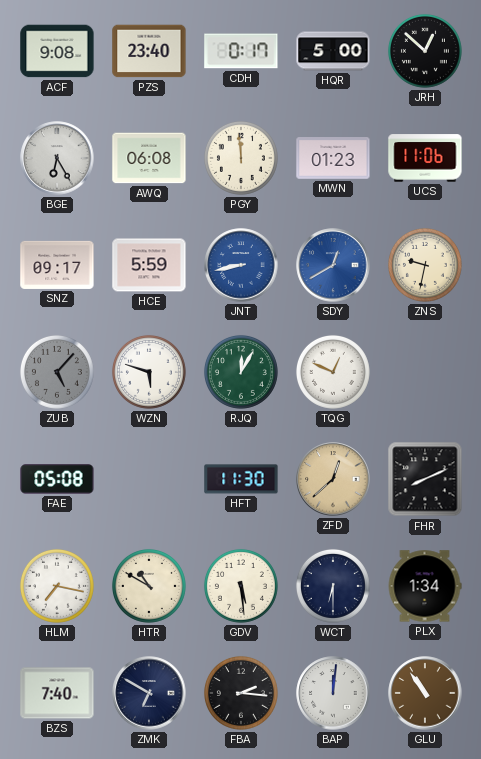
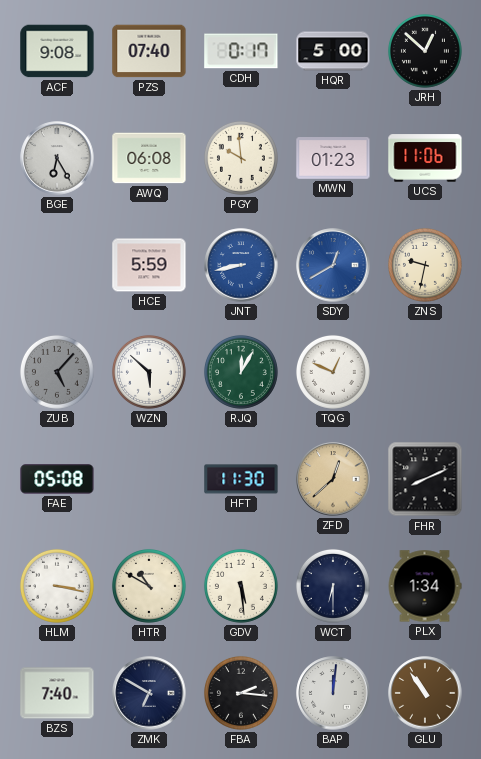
PZS: 23:40 -> 07:40 (149, 51)
PGY: 11:59 -> 9:59 (241, 158)
SNZ: 09:17 -> none (57, 265)
WZN: 5:48 -> 5:52 (149, 372)
HLM: 7:17 -> 3:17 (57, 586)
